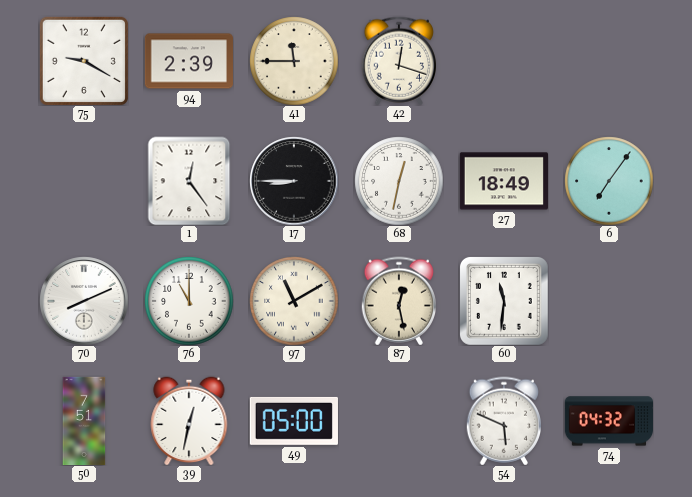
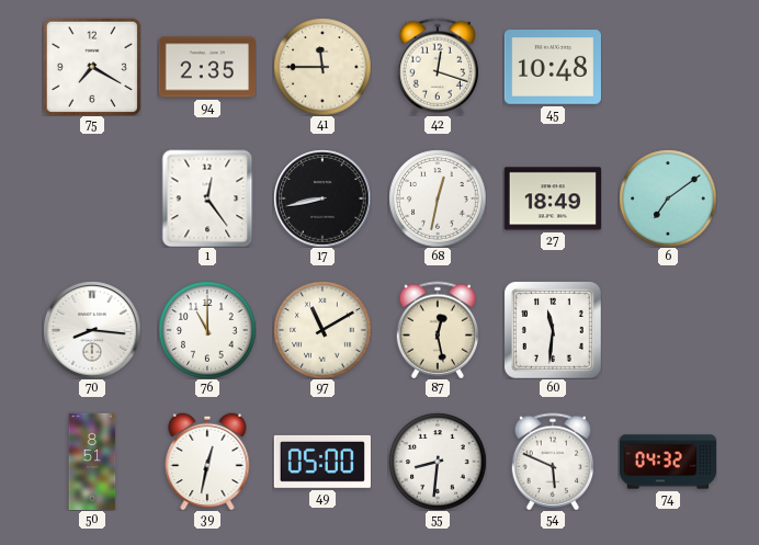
75: 9:20 -> 7:20 (92, 67)
94: 2:39 -> 2:35 (206, 67)
45: none -> 10:48 (553, 68)
17: 8:45 -> 8:43 (322, 198)
6: 7:06 -> 7:09 (668, 198)
70: 8:11 -> 8:16 (92, 330)
50: 7:51 -> 8:51 (92, 462)
55: none -> 8:31 (438, 462)
